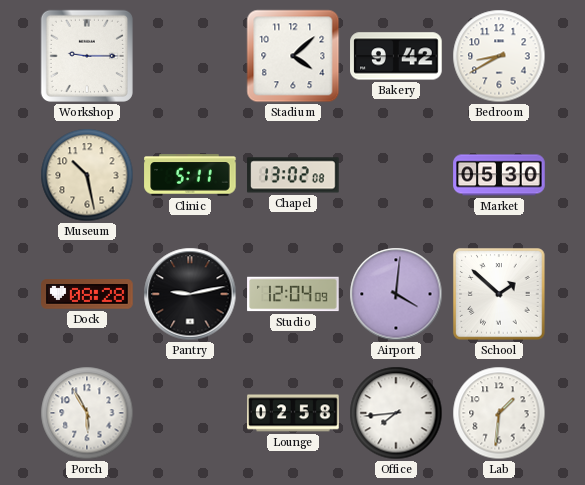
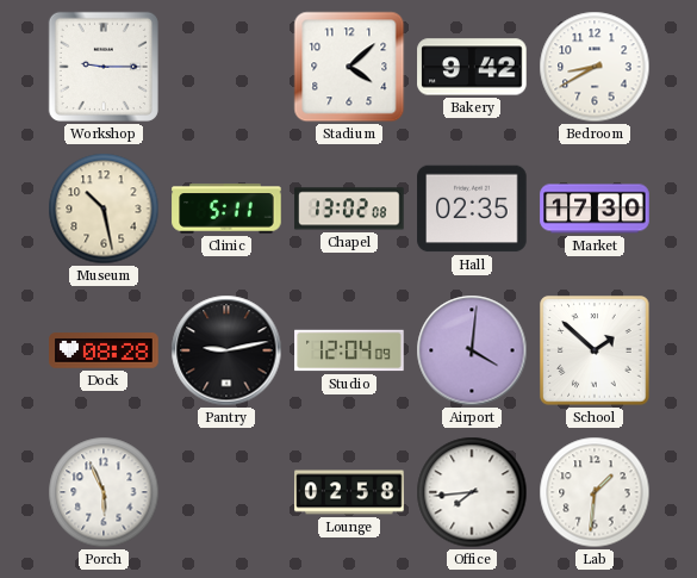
Hall: none -> 02:35 (472, 209)
Market: 05:30 -> 17:30 (595, 209)
Porch: 5:55 -> 5:56 (104, 492)
